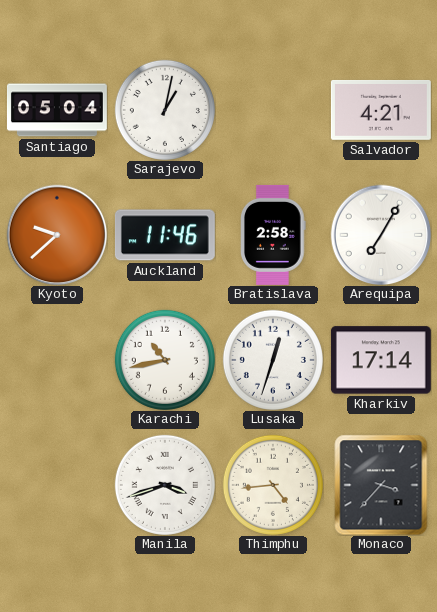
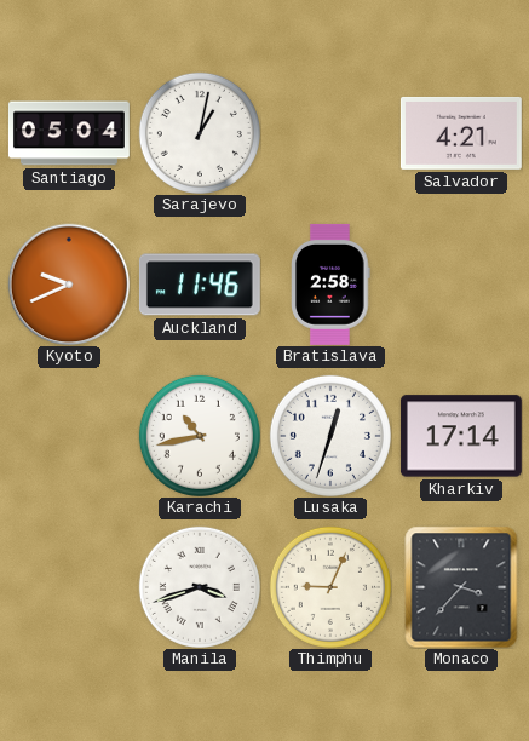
Kyoto: 9:38 -> 9:41 (69, 285)
Arequipa: 7:05 -> none (381, 235)
Thimphu: 4:44 -> 9:04 (330, 587)
